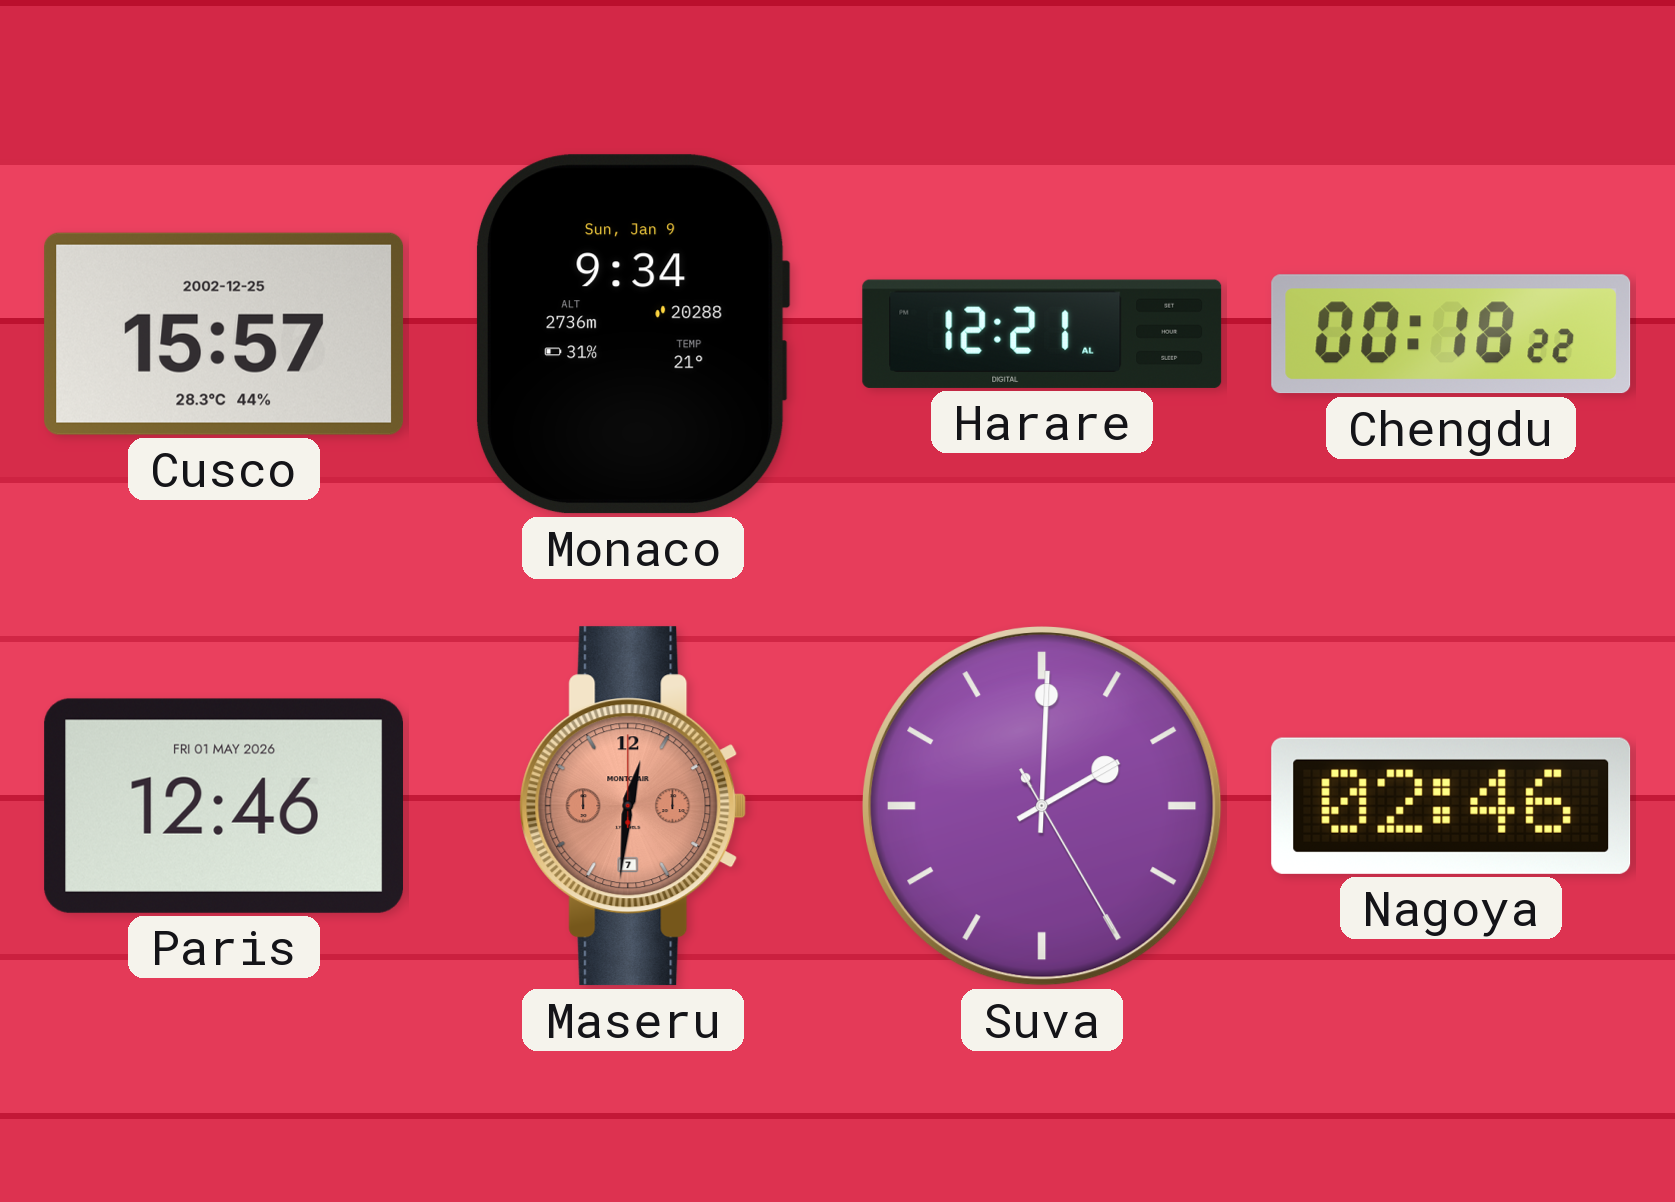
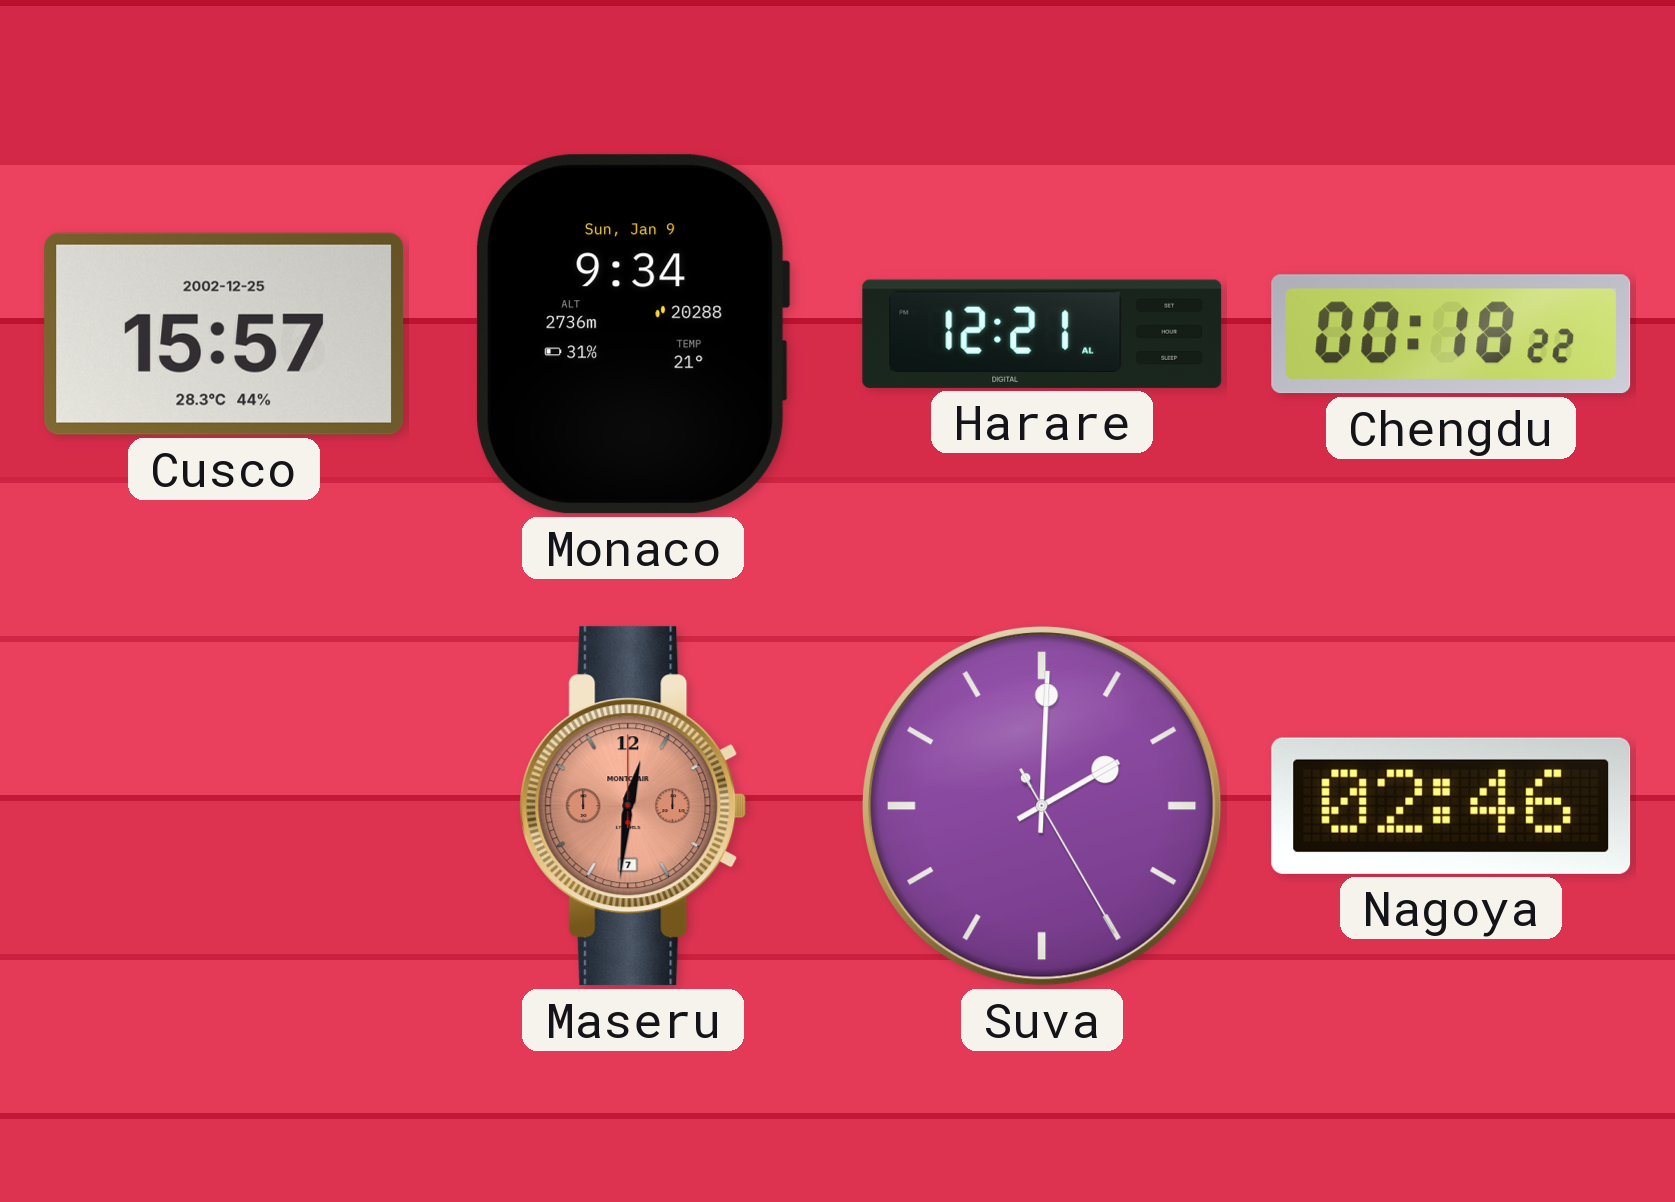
Paris: 12:46 -> none (223, 806)
